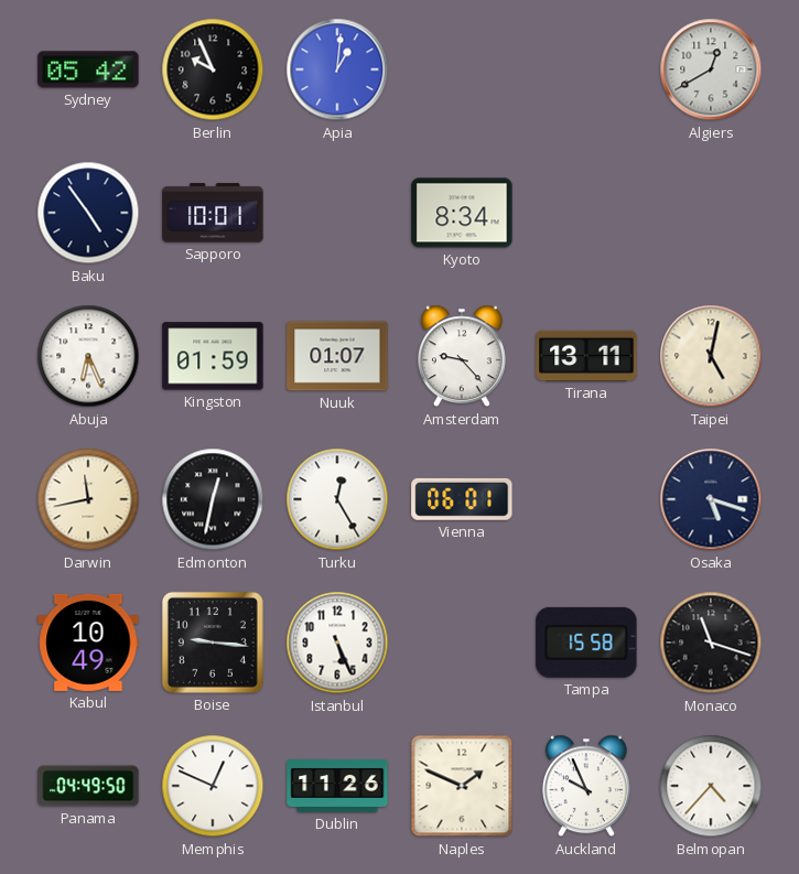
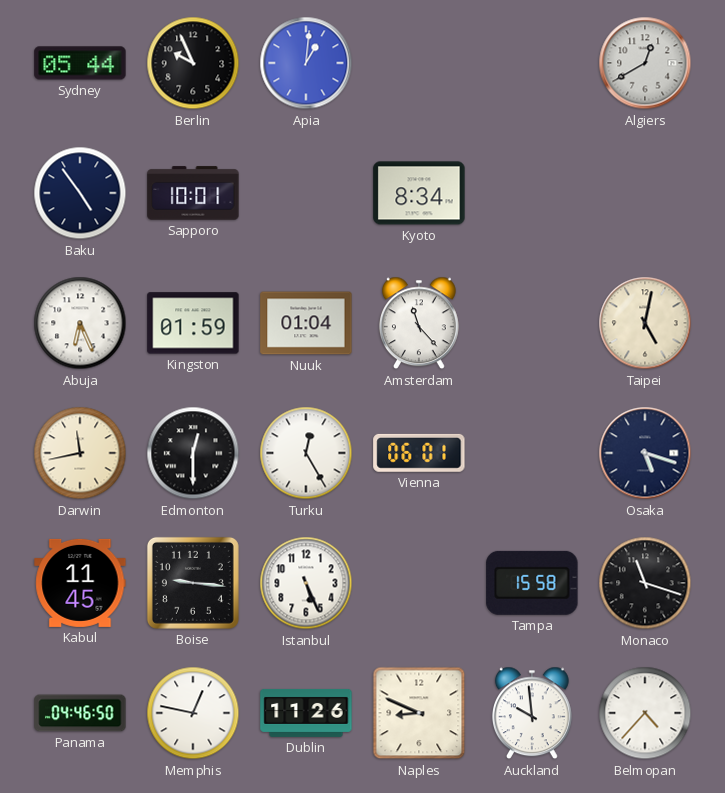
Sydney: 05:42 -> 05:44 (80, 63)
Nuuk: 01:07 -> 01:04 (306, 323)
Amsterdam: 9:23 -> 11:23 (419, 323)
Tirana: 13:11 -> none (586, 356)
Edmonton: 12:32 -> 12:30 (193, 453)
Kabul: 10:49 -> 11:45 (80, 583)
Panama: 04:49 -> 04:46 (80, 713)
Memphis: 12:49 -> 12:47 (193, 713)
Naples: 1:49 -> 8:49 (419, 713)
Auckland: 9:56 -> 9:59 (532, 713)
